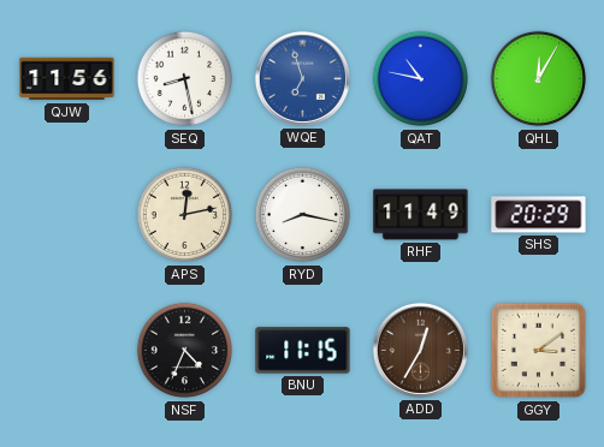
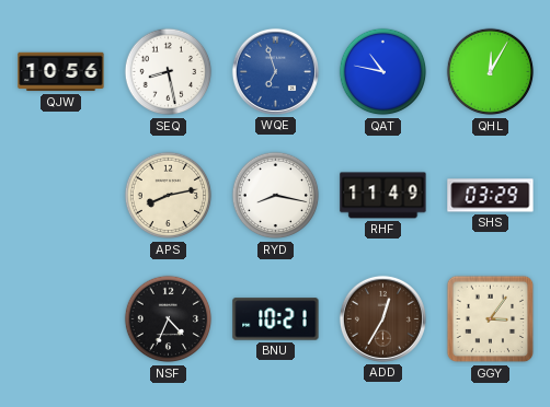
QJW: 11:56 -> 10:56 (61, 72)
APS: 12:13 -> 8:13 (169, 196)
SHS: 20:29 -> 03:29 (491, 196)
BNU: 11:15 -> 10:21 (276, 319)
GGY: 3:09 -> 3:06 (491, 319)
